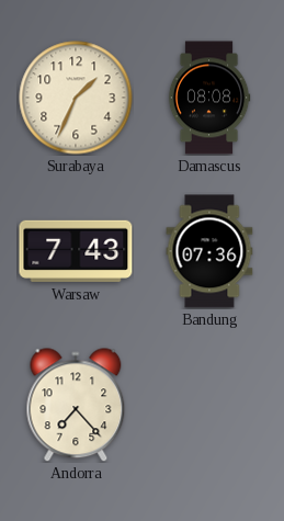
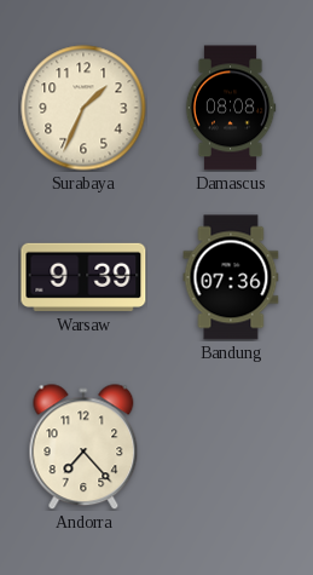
Warsaw: 7:43 -> 9:39 (83, 277)
